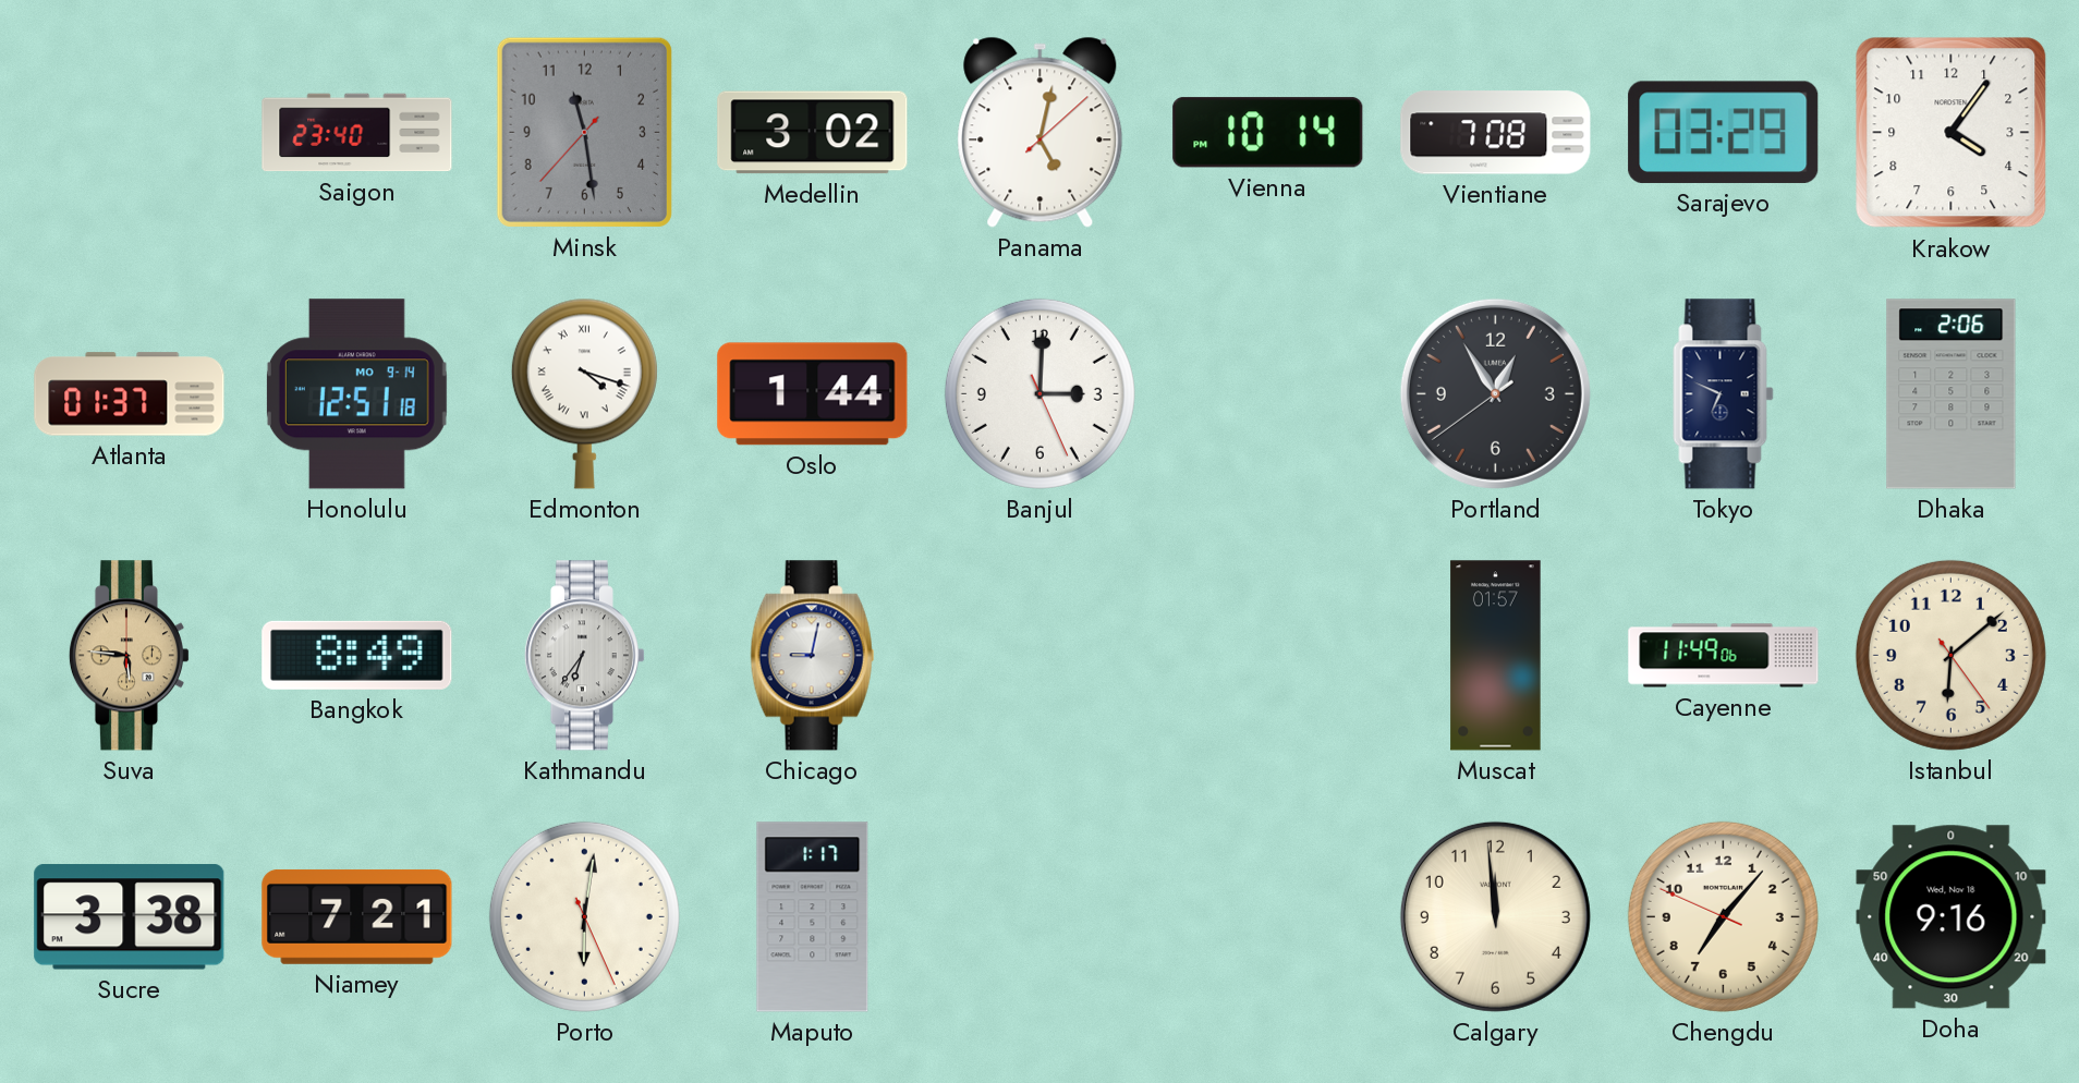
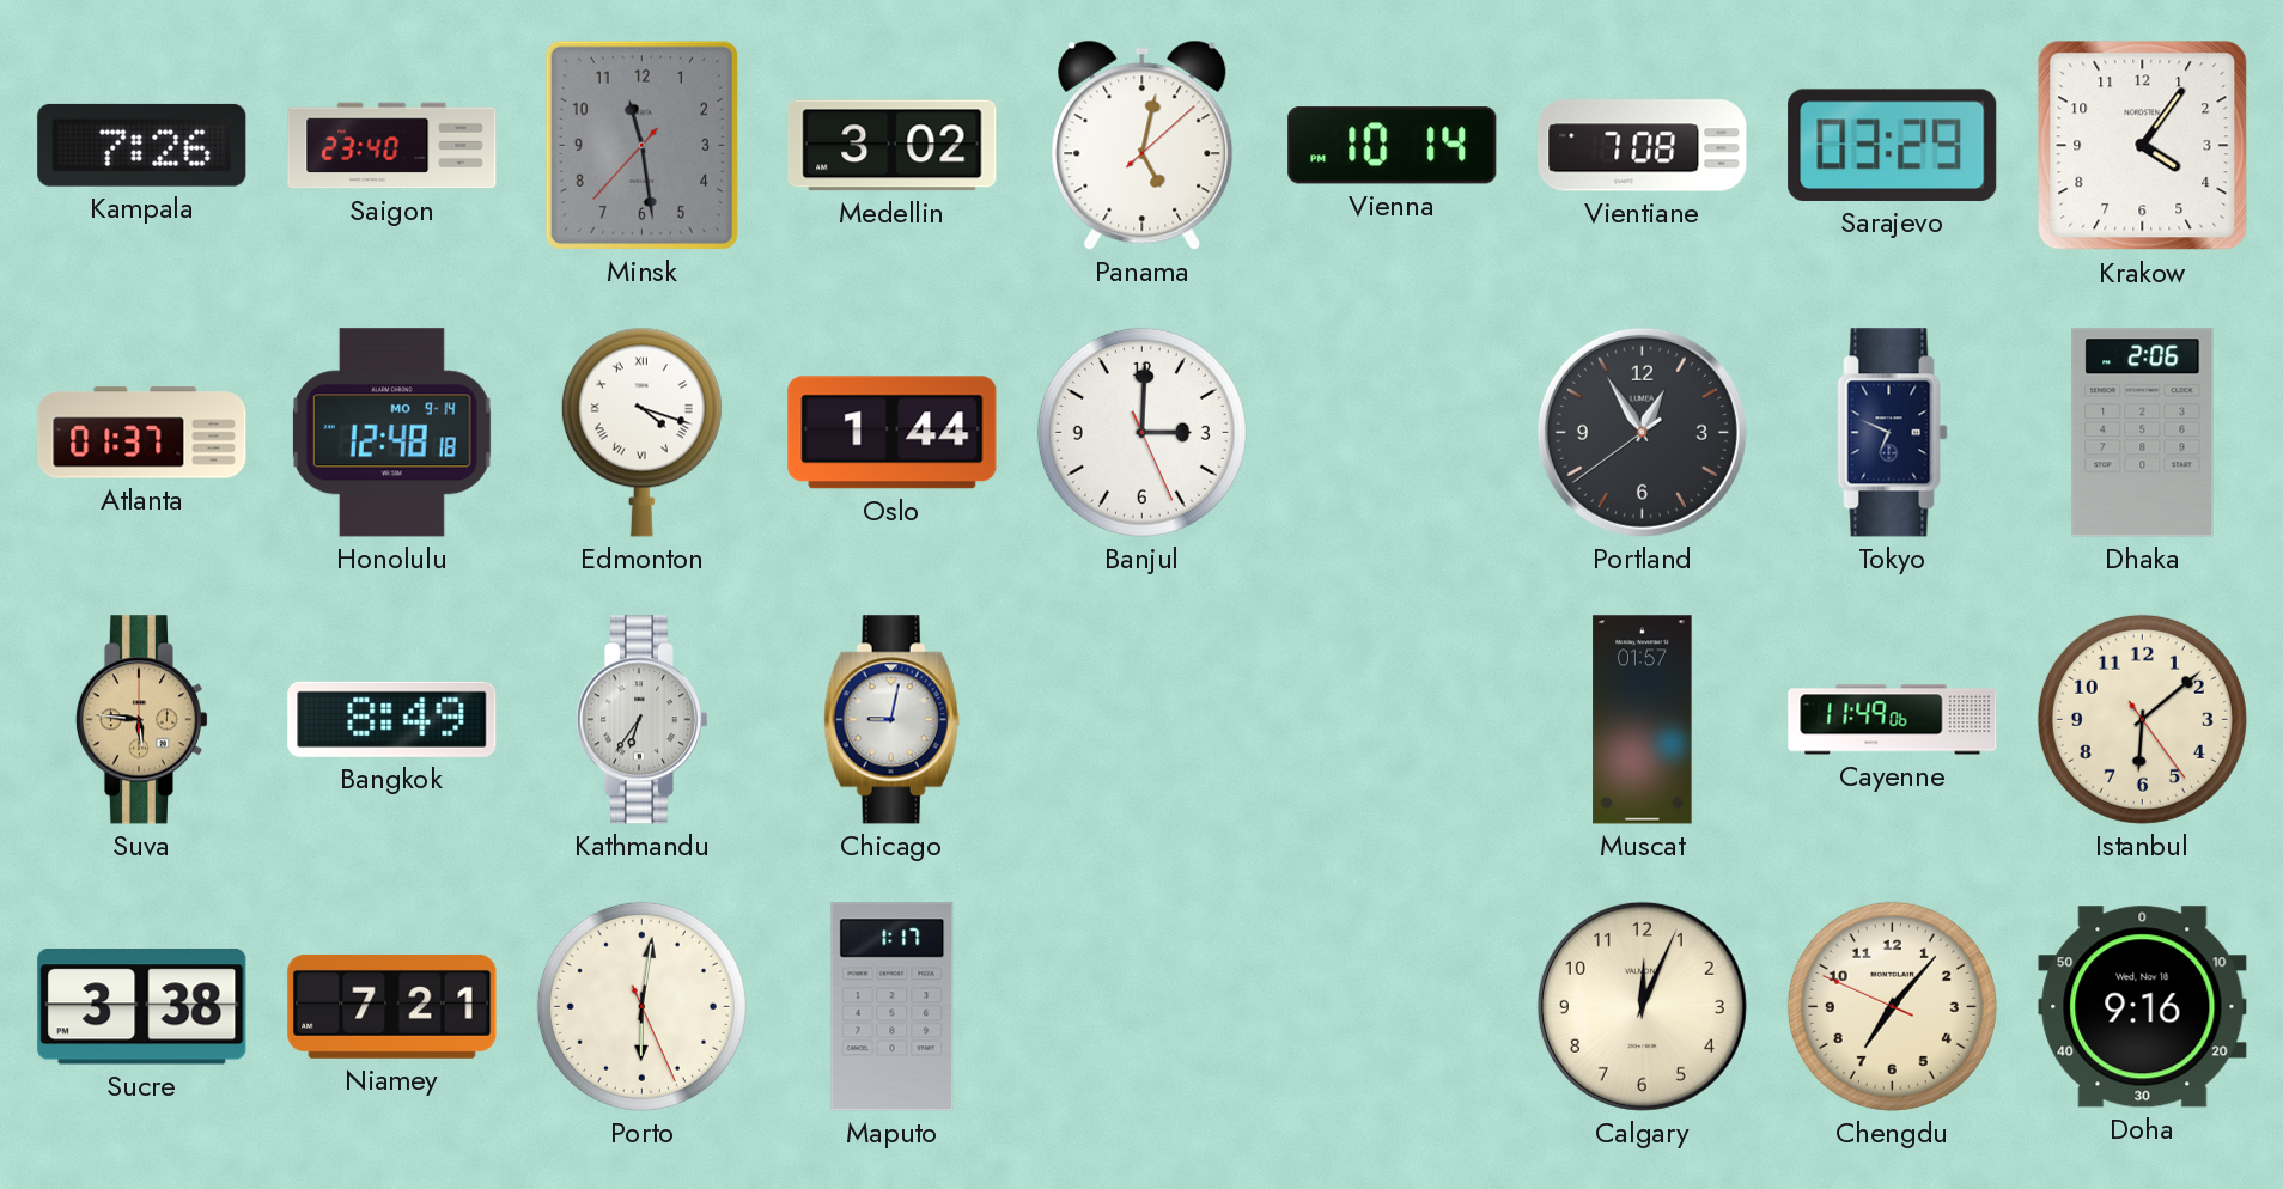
Kampala: none -> 7:26 (142, 145)
Honolulu: 12:51 -> 12:48 (391, 433)
Calgary: 11:59 -> 12:04 (1642, 1006)
